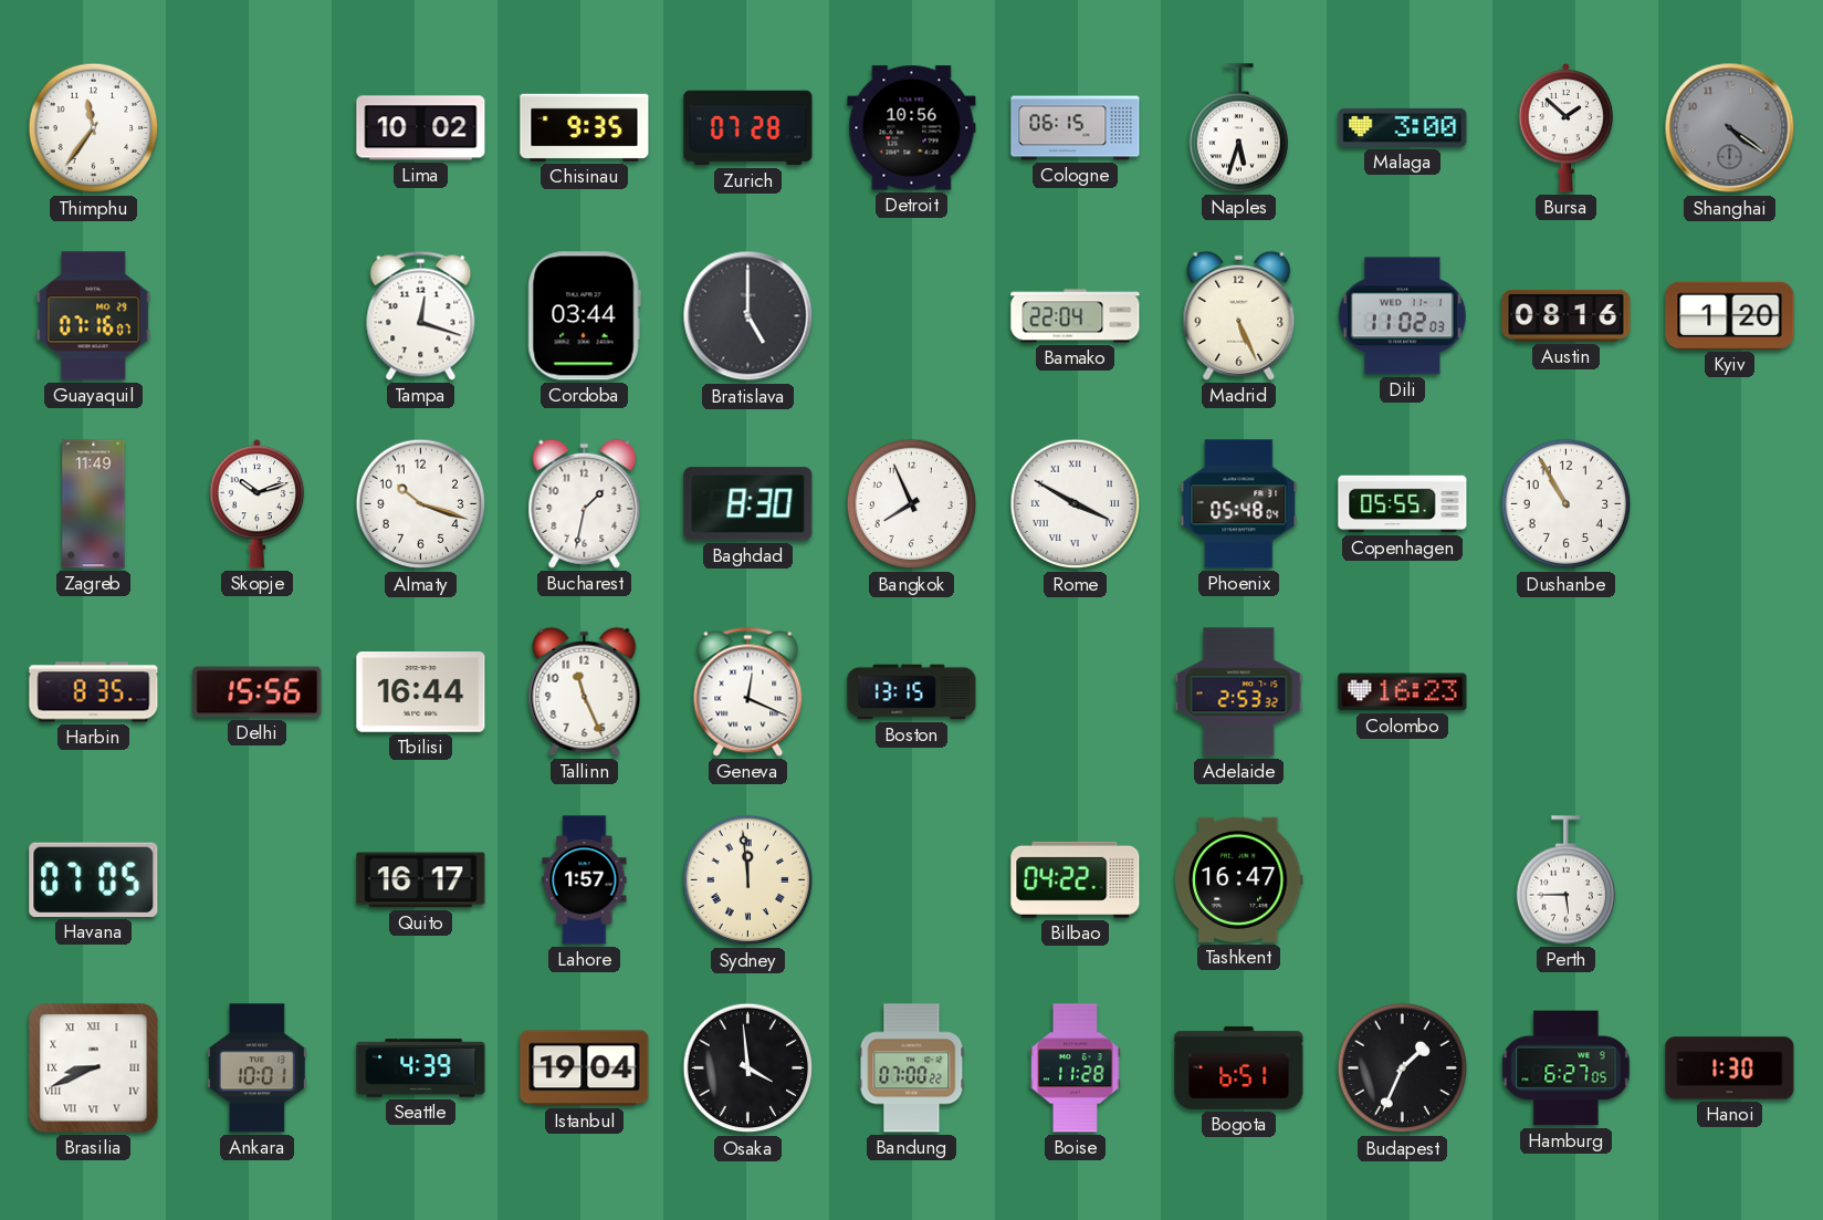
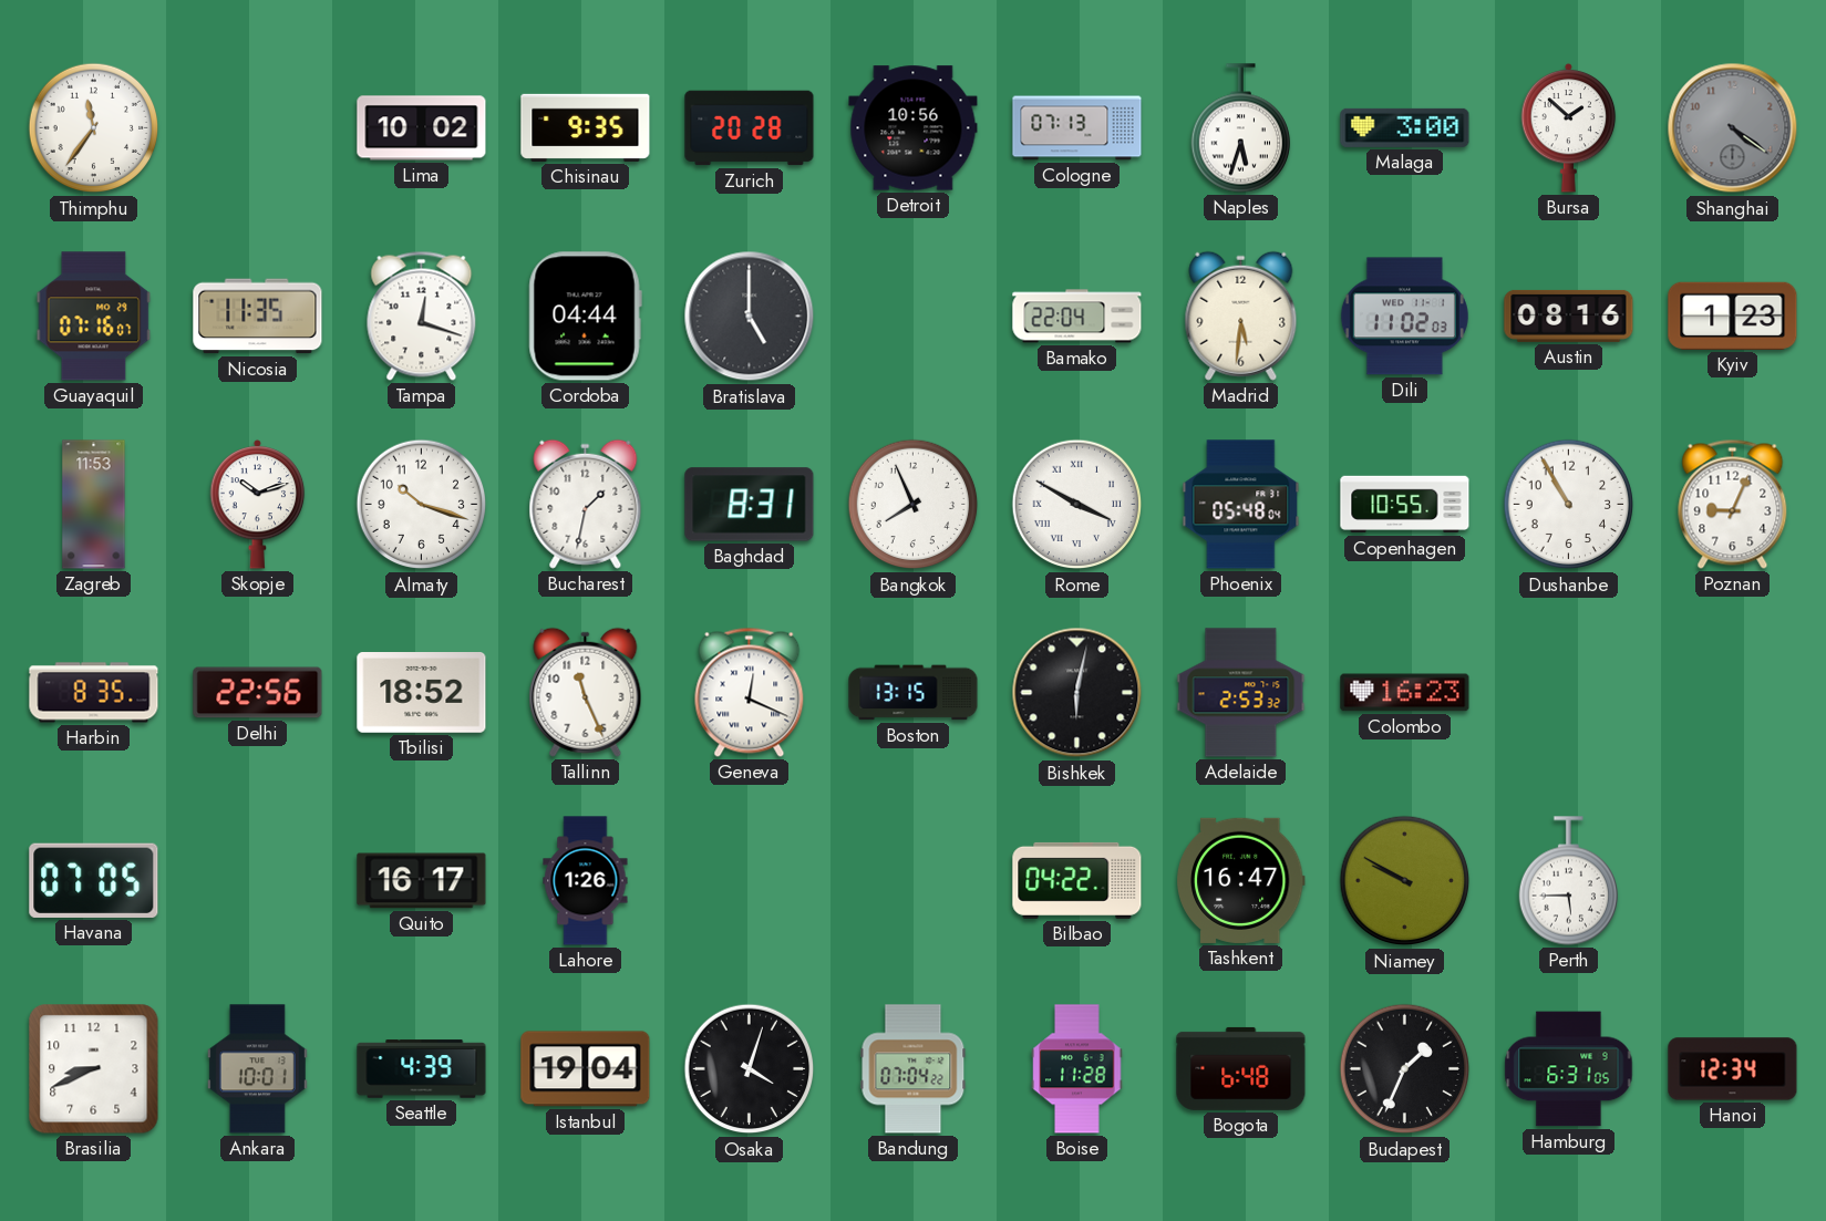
Zurich: 07:28 -> 20:28 (750, 128)
Cologne: 06:15 -> 07:13 (1077, 128)
Nicosia: none -> 11:35 (258, 317)
Cordoba: 03:44 -> 04:44 (585, 317)
Madrid: 5:26 -> 5:31 (1241, 315)
Kyiv: 1:20 -> 1:23 (1733, 315)
Zagreb: 11:49 -> 11:53 (94, 505)
Baghdad: 8:30 -> 8:31 (750, 505)
Copenhagen: 05:55 -> 10:55 (1405, 505)
Poznan: none -> 9:04 (1733, 504)
Delhi: 15:56 -> 22:56 (258, 693)
Tbilisi: 16:44 -> 18:52 (422, 693)
Bishkek: none -> 6:02 (1077, 693)
Lahore: 1:57 -> 1:26 (586, 881)
Sydney: 11:59 -> none (748, 880)
Niamey: none -> 9:50 (1405, 881)
Brasilia numerals: Roman -> Arabic (94, 1069)
Osaka: 3:59 -> 4:03 (750, 1069)
Bandung: 07:00 -> 07:04 (914, 1069)
Bogota: 6:51 -> 6:48 (1241, 1068)
Hamburg: 6:27 -> 6:31 (1569, 1069)
Hanoi: 1:30 -> 12:34 (1733, 1069)
